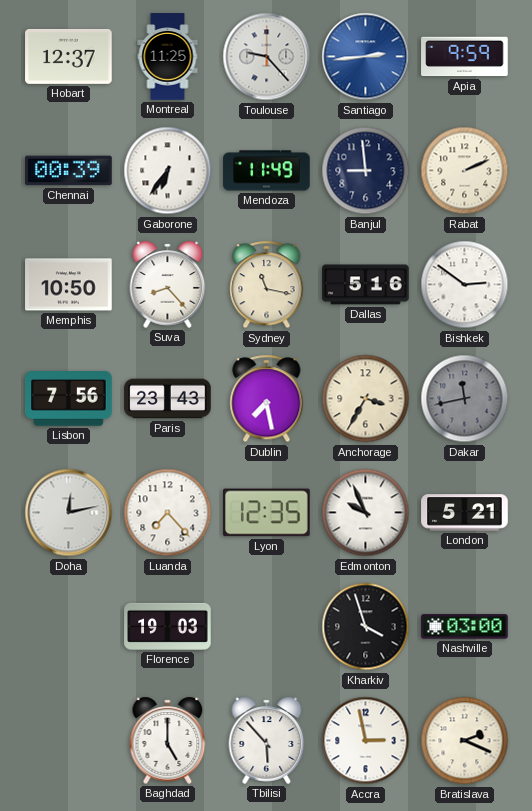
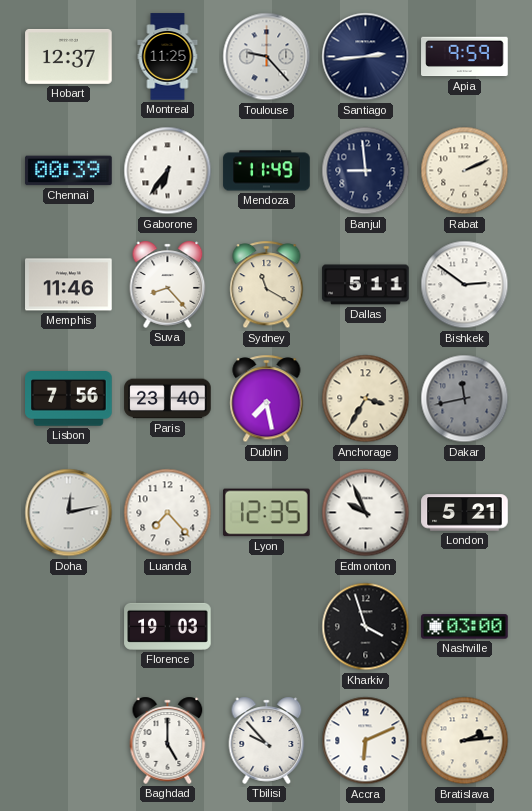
Santiago dial: blue -> navy (366, 57)
Memphis: 10:50 -> 11:46 (69, 285)
Sydney: 11:17 -> 11:20 (267, 285)
Dallas: 5:16 -> 5:11 (366, 285)
Paris: 23:43 -> 23:40 (168, 399)
Tbilisi: 5:53 -> 9:53 (267, 740)
Accra: 2:58 -> 6:11 (366, 741)
Bratislava: 2:19 -> 2:14 (465, 741)
